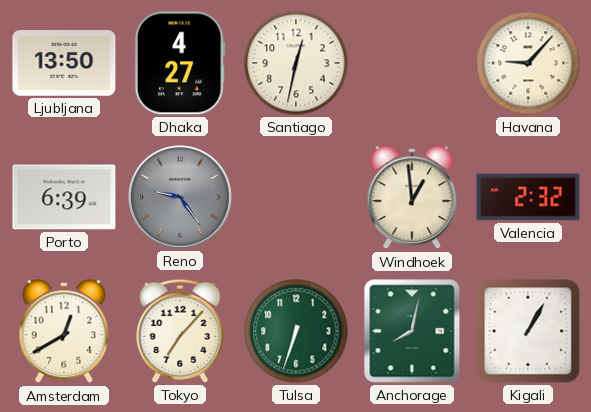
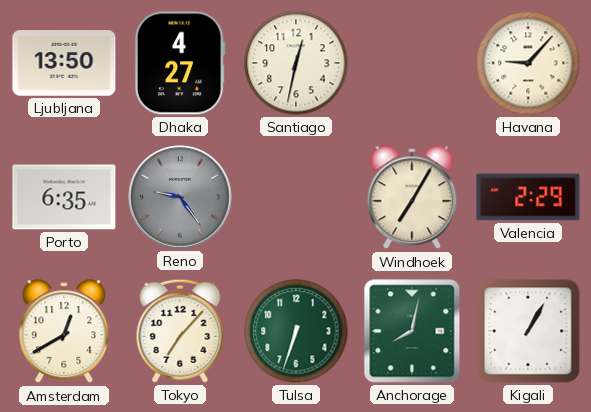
Porto: 6:39 -> 6:35 (64, 197)
Windhoek: 12:59 -> 7:05 (412, 198)
Valencia: 2:32 -> 2:29 (528, 197)
